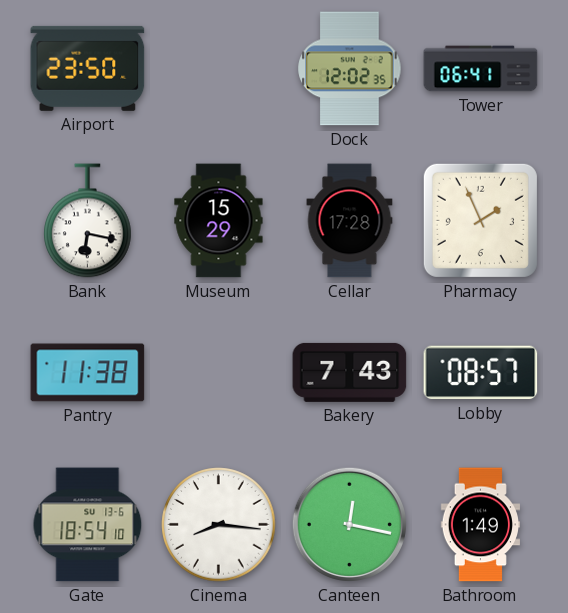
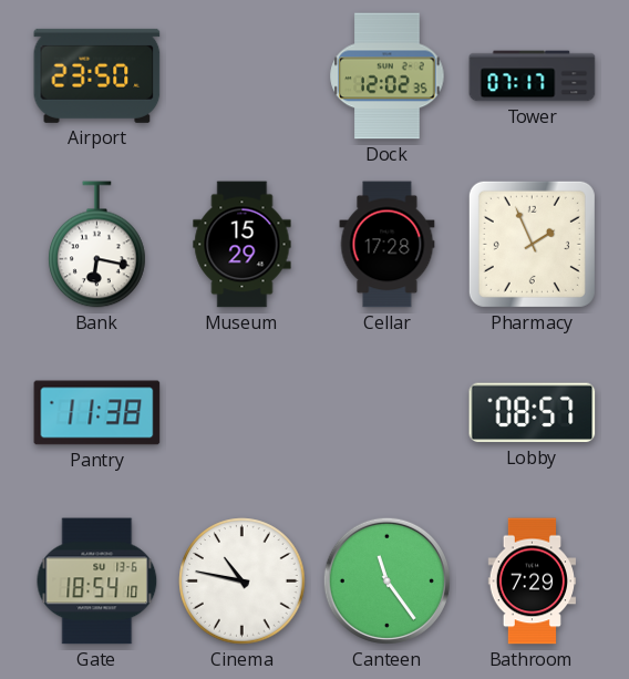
Tower: 06:41 -> 07:17 (533, 76)
Bakery: 7:43 -> none (350, 372)
Cinema: 8:16 -> 10:47 (243, 582)
Canteen: 12:17 -> 11:24 (386, 580)
Bathroom: 1:49 -> 7:29 (532, 582)
